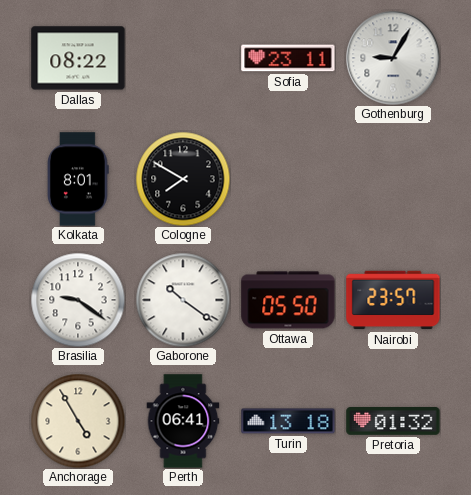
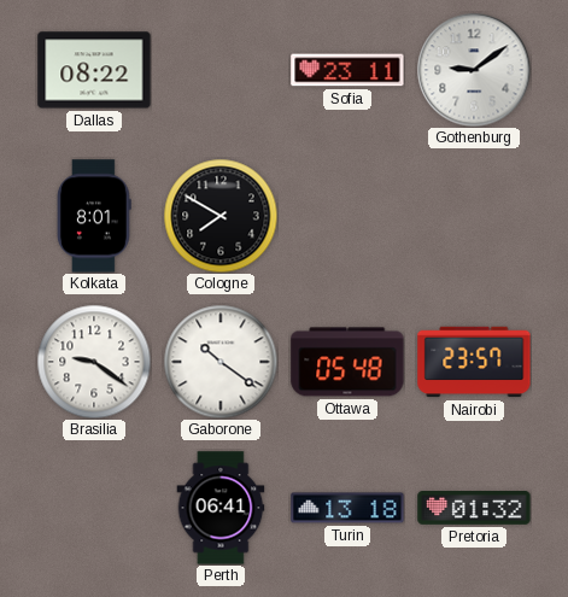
Gothenburg: 9:05 -> 9:09 (474, 70)
Ottawa: 05:50 -> 05:48 (347, 362)
Anchorage: 4:55 -> none (78, 421)
